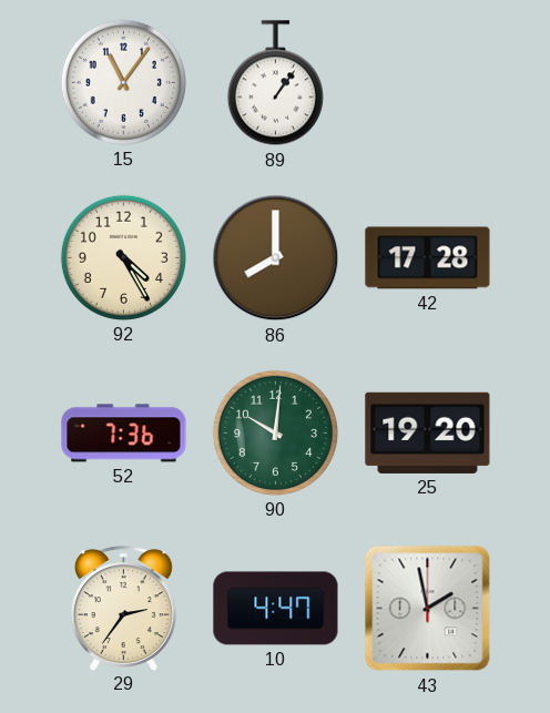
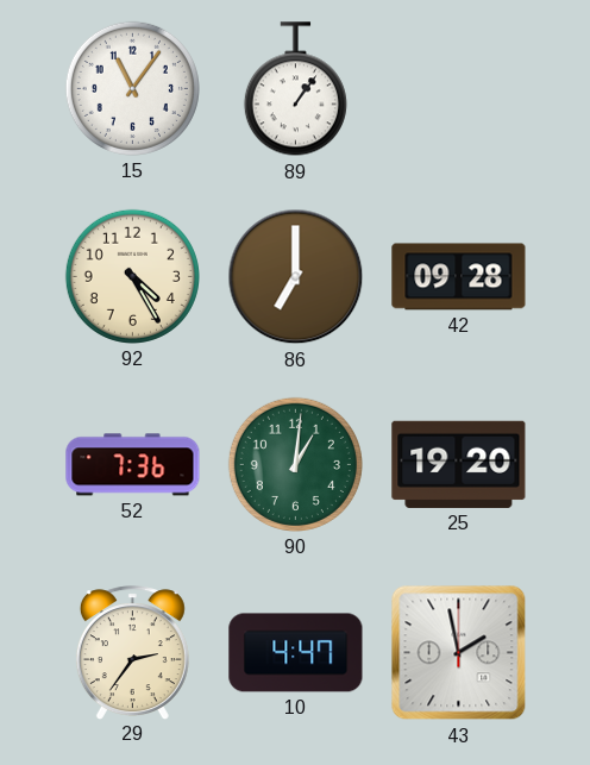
86: 8:00 -> 7:00 (296, 277)
42: 17:28 -> 09:28 (459, 277)
90: 10:01 -> 1:01 (295, 464)
